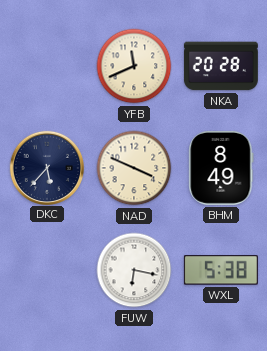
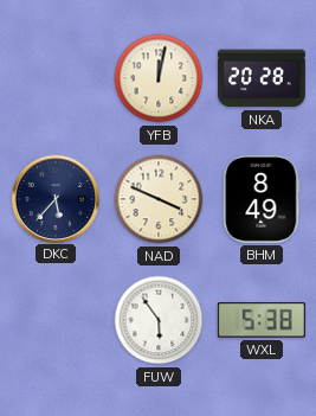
YFB: 11:41 -> 12:02 (159, 78)
FUW: 6:17 -> 5:54 (159, 320)
